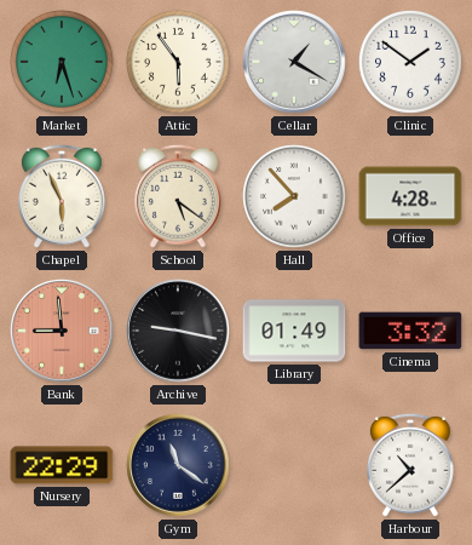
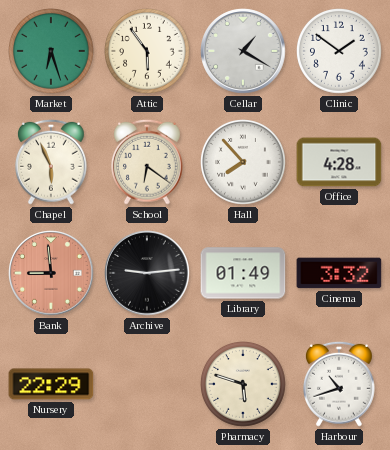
School: 5:21 -> 6:21 (148, 162)
Archive: 9:17 -> 9:14 (147, 273)
Gym: 11:21 -> none (178, 465)
Pharmacy: none -> 5:48 (244, 385)
Harbour: 10:38 -> 10:42 (340, 384)
